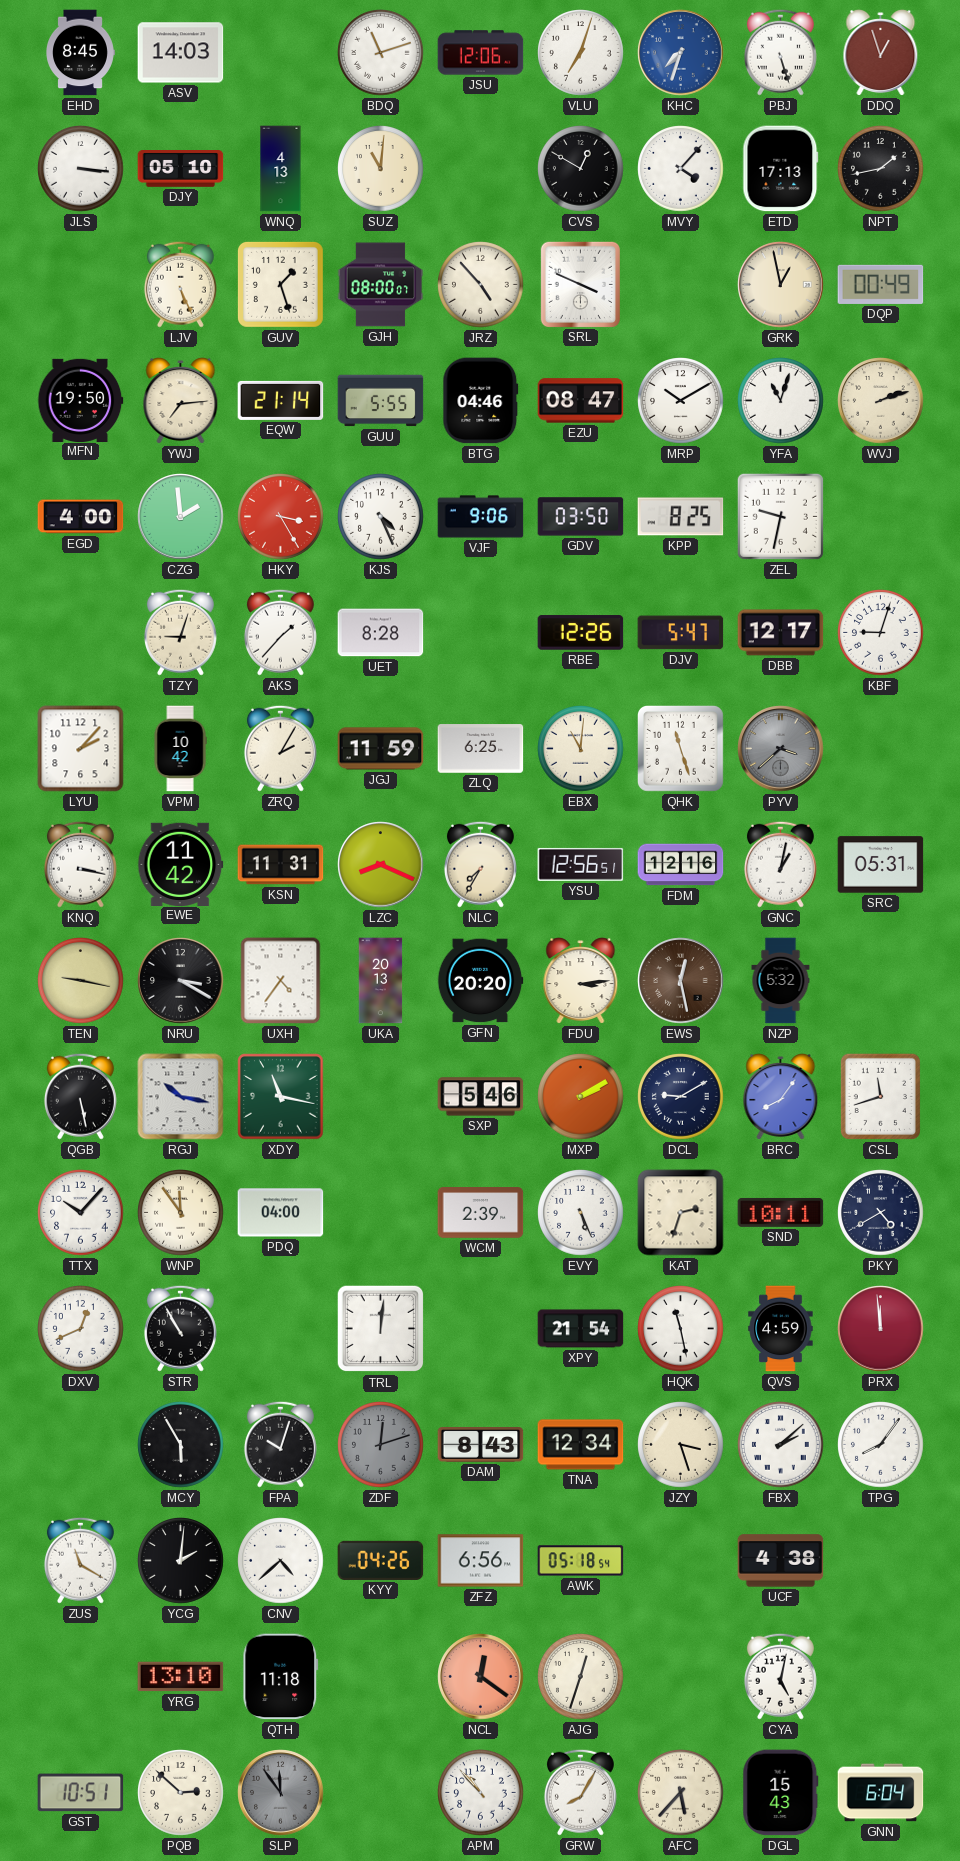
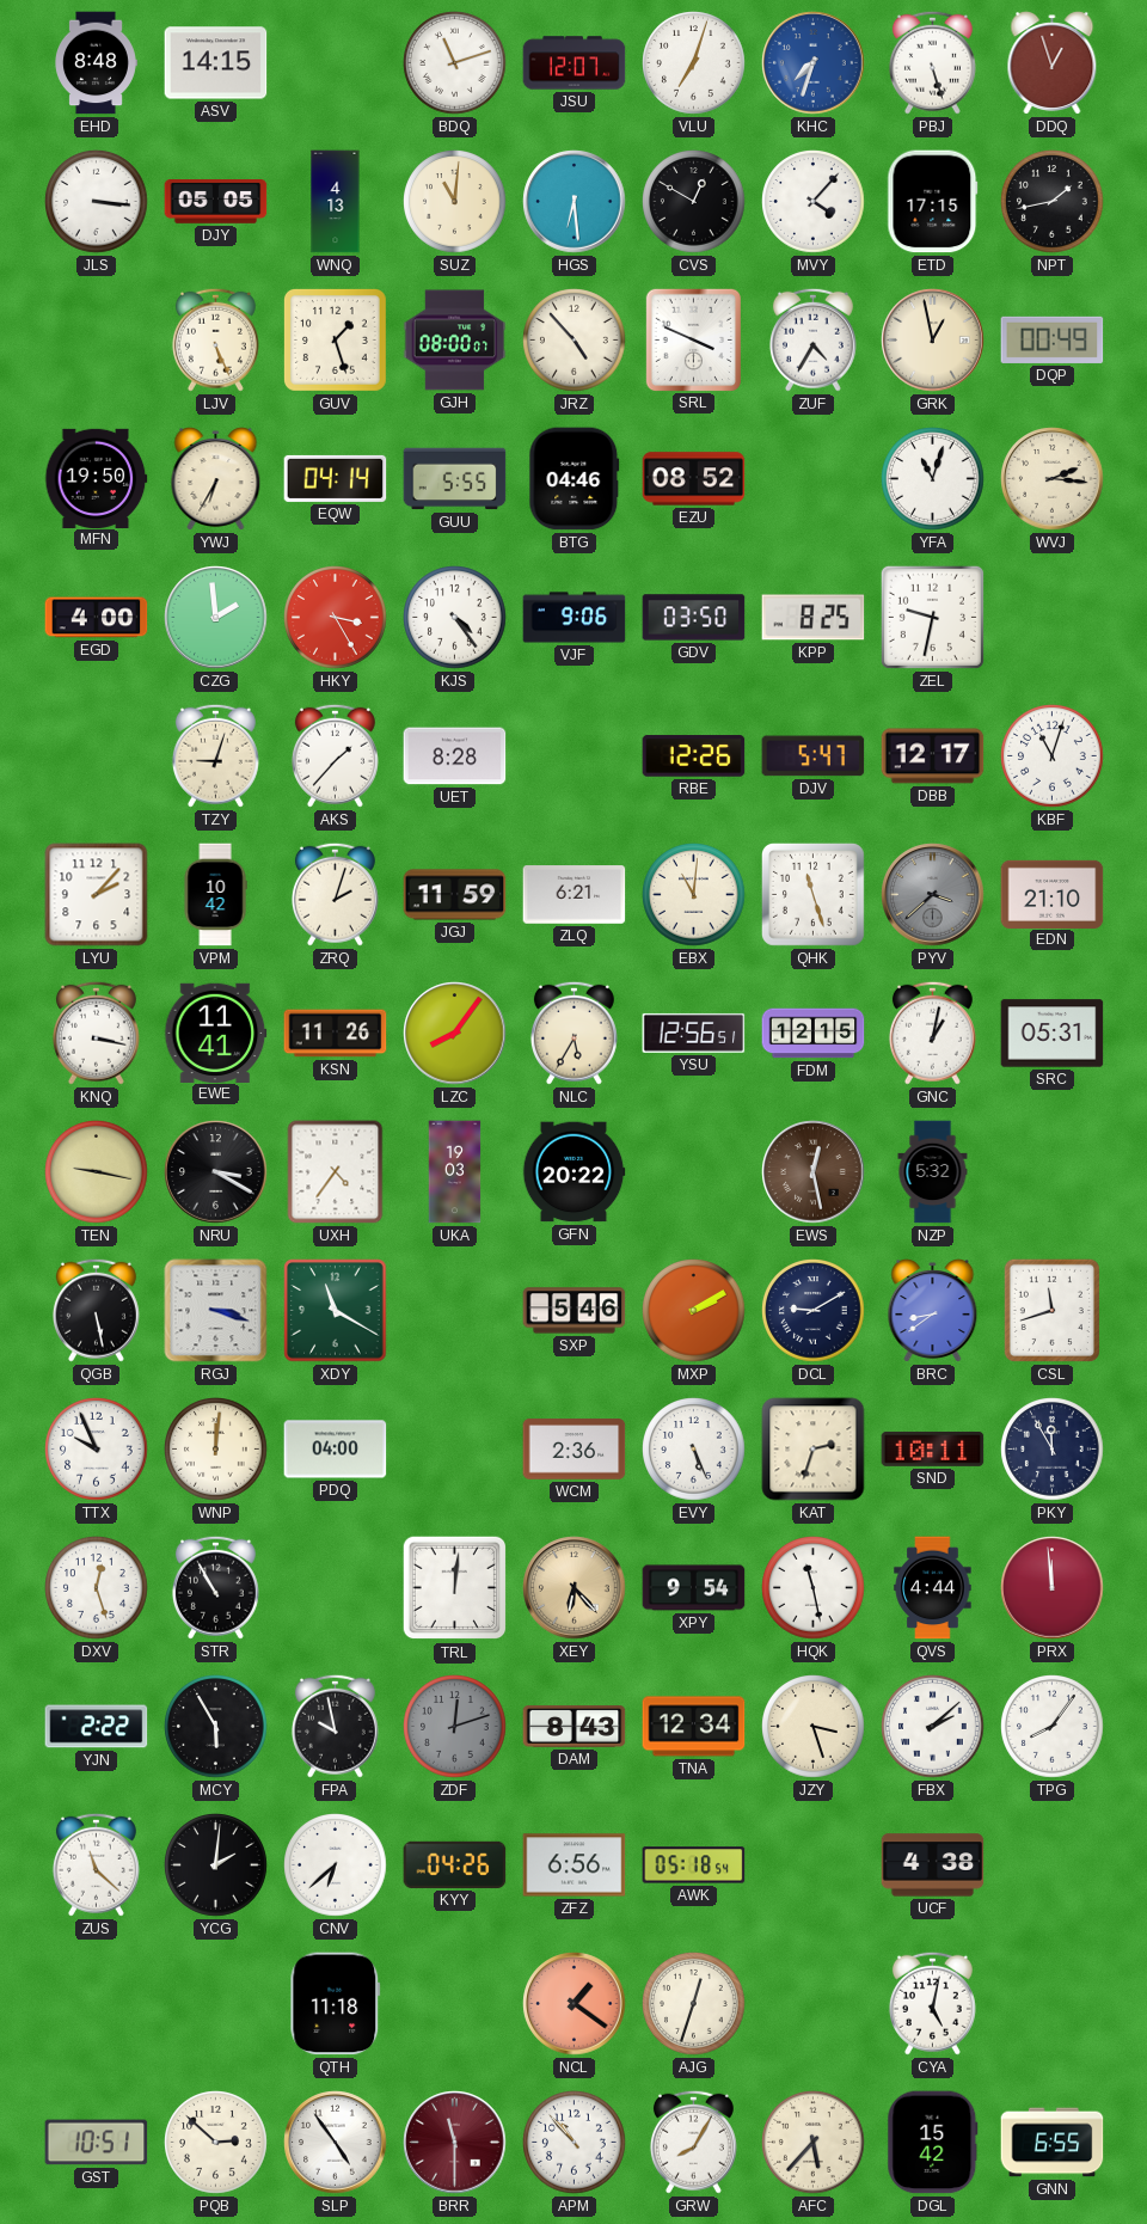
EHD: 8:45 -> 8:48 (97, 63)
ASV: 14:03 -> 14:15 (216, 63)
JSU: 12:06 -> 12:07 (575, 63)
DJY: 05:10 -> 05:05 (216, 202)
HGS: none -> 6:29 (575, 202)
ETD: 17:13 -> 17:15 (933, 202)
ZUF: none -> 4:35 (812, 339)
YWJ: 7:14 -> 6:35 (216, 479)
EQW: 21:14 -> 04:14 (336, 478)
EZU: 08:47 -> 08:52 (694, 479)
MRP: 10:10 -> none (681, 401)
WVJ: 2:12 -> 2:16 (1053, 479)
KJS: 4:26 -> 4:24 (455, 618)
KBF: 9:03 -> 11:03 (1053, 756)
ZRQ: 2:05 -> 2:03 (335, 894)
ZLQ: 6:25 -> 6:21 (575, 895)
EDN: none -> 21:10 (1053, 894)
EWE: 11:42 -> 11:41 (216, 1033)
KSN: 11:31 -> 11:26 (336, 1034)
LZC: 8:19 -> 8:06 (455, 1034)
NLC: 7:35 -> 5:35 (573, 1033)
FDM: 12:16 -> 12:15 (814, 1034)
UKA: 20:13 -> 19:03 (455, 1172)
GFN: 20:20 -> 20:22 (573, 1172)
FDU: 3:14 -> none (581, 981)
RGJ: 10:17 -> 3:18 (216, 1311)
XDY: 11:17 -> 11:20 (336, 1311)
BRC: 8:06 -> 8:39 (933, 1311)
TTX: 10:07 -> 9:56 (97, 1450)
WNP: 11:54 -> 12:01 (216, 1450)
WCM: 2:39 -> 2:36 (575, 1450)
PKY: 4:40 -> 11:55 (1053, 1450)
DXV: 12:41 -> 12:27 (97, 1588)
XEY: none -> 6:23 (575, 1588)
XPY: 21:54 -> 9:54 (694, 1588)
QVS: 4:59 -> 4:44 (933, 1588)
YJN: none -> 2:22 (97, 1727)
FPA: 10:03 -> 9:58 (335, 1726)
ZUS: 11:20 -> 11:22 (96, 1864)
CNV: 4:38 -> 6:38 (336, 1865)
YRG: 13:10 -> none (181, 1677)
NCL: 12:21 -> 1:21 (575, 2004)
SLP: 11:54 -> 4:54 (336, 2143)
SLP dial: grey -> white (336, 2143)
BRR: none -> 11:30 (455, 2143)
DGL: 15:43 -> 15:42 (933, 2143)
GNN: 6:04 -> 6:55 (1053, 2143)
